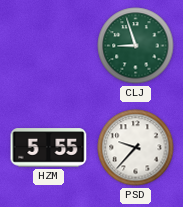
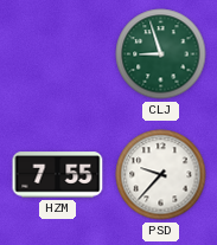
HZM: 5:55 -> 7:55 (58, 175)
